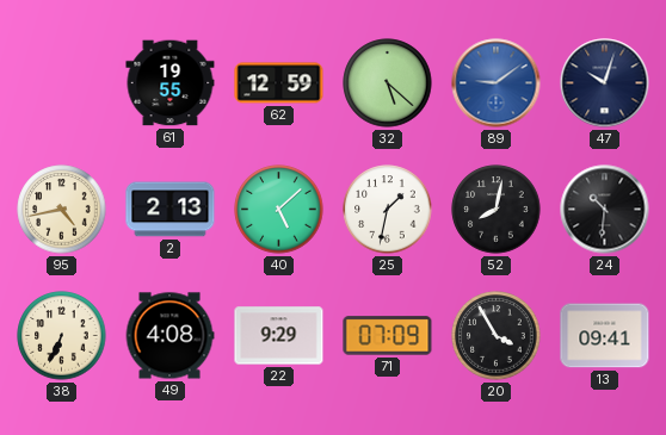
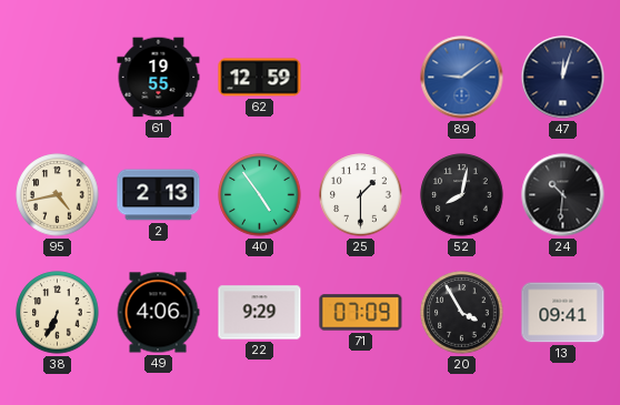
32: 5:22 -> none (388, 83)
47: 10:03 -> 12:03 (563, 78)
40: 5:08 -> 4:54 (260, 195)
25: 1:32 -> 1:30 (361, 195)
49: 4:08 -> 4:06 (158, 313)
